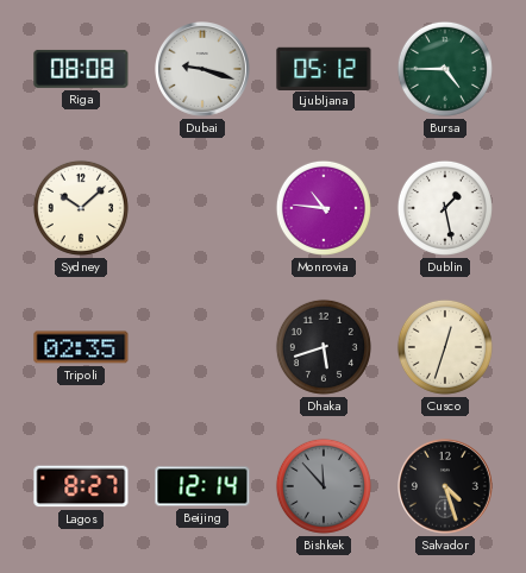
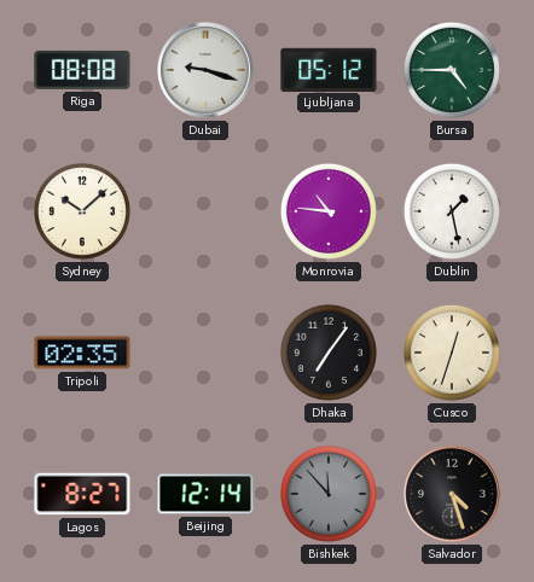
Dhaka: 5:42 -> 7:06 (329, 353)
